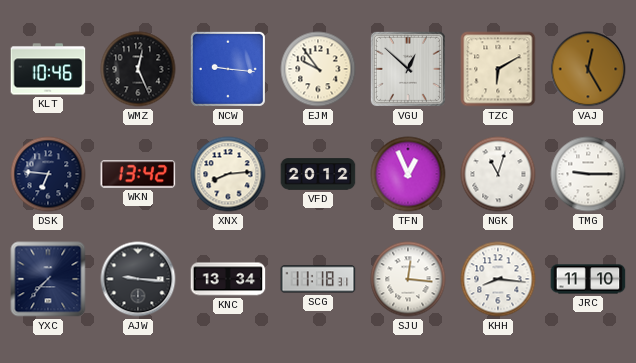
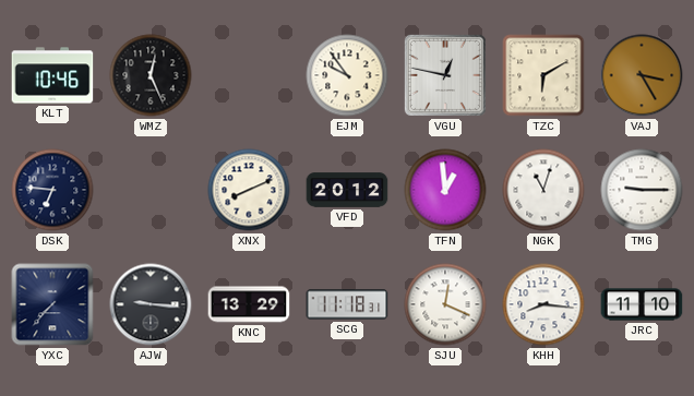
NCW: 9:16 -> none (228, 69)
VGU: 12:52 -> 12:47 (445, 75)
VAJ: 12:25 -> 3:25 (642, 75)
WKN: 13:42 -> none (138, 174)
XNX: 8:14 -> 8:11 (249, 190)
TFN: 12:56 -> 12:59 (445, 190)
KNC: 13:34 -> 13:29 (249, 304)
SJU: 12:16 -> 12:19 (445, 304)
